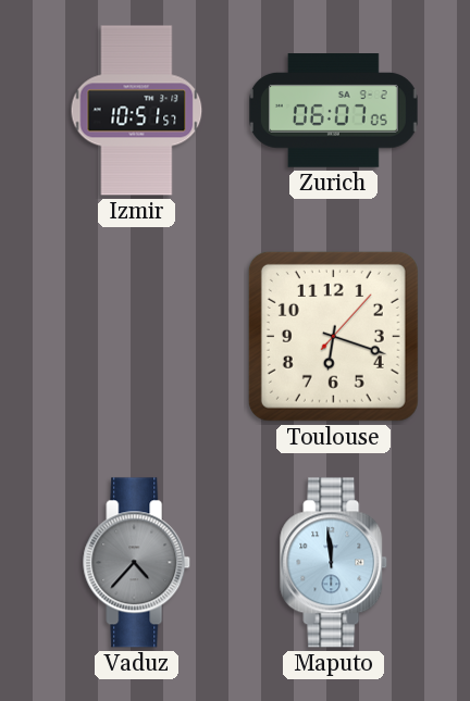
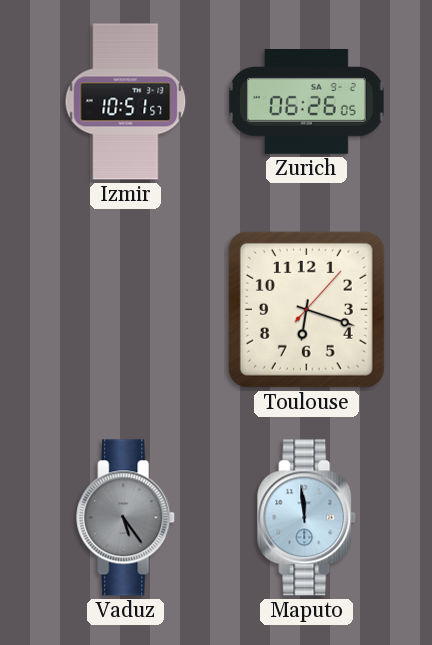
Zurich: 06:07 -> 06:26 (306, 102)
Vaduz: 4:37 -> 5:24 (126, 518)
